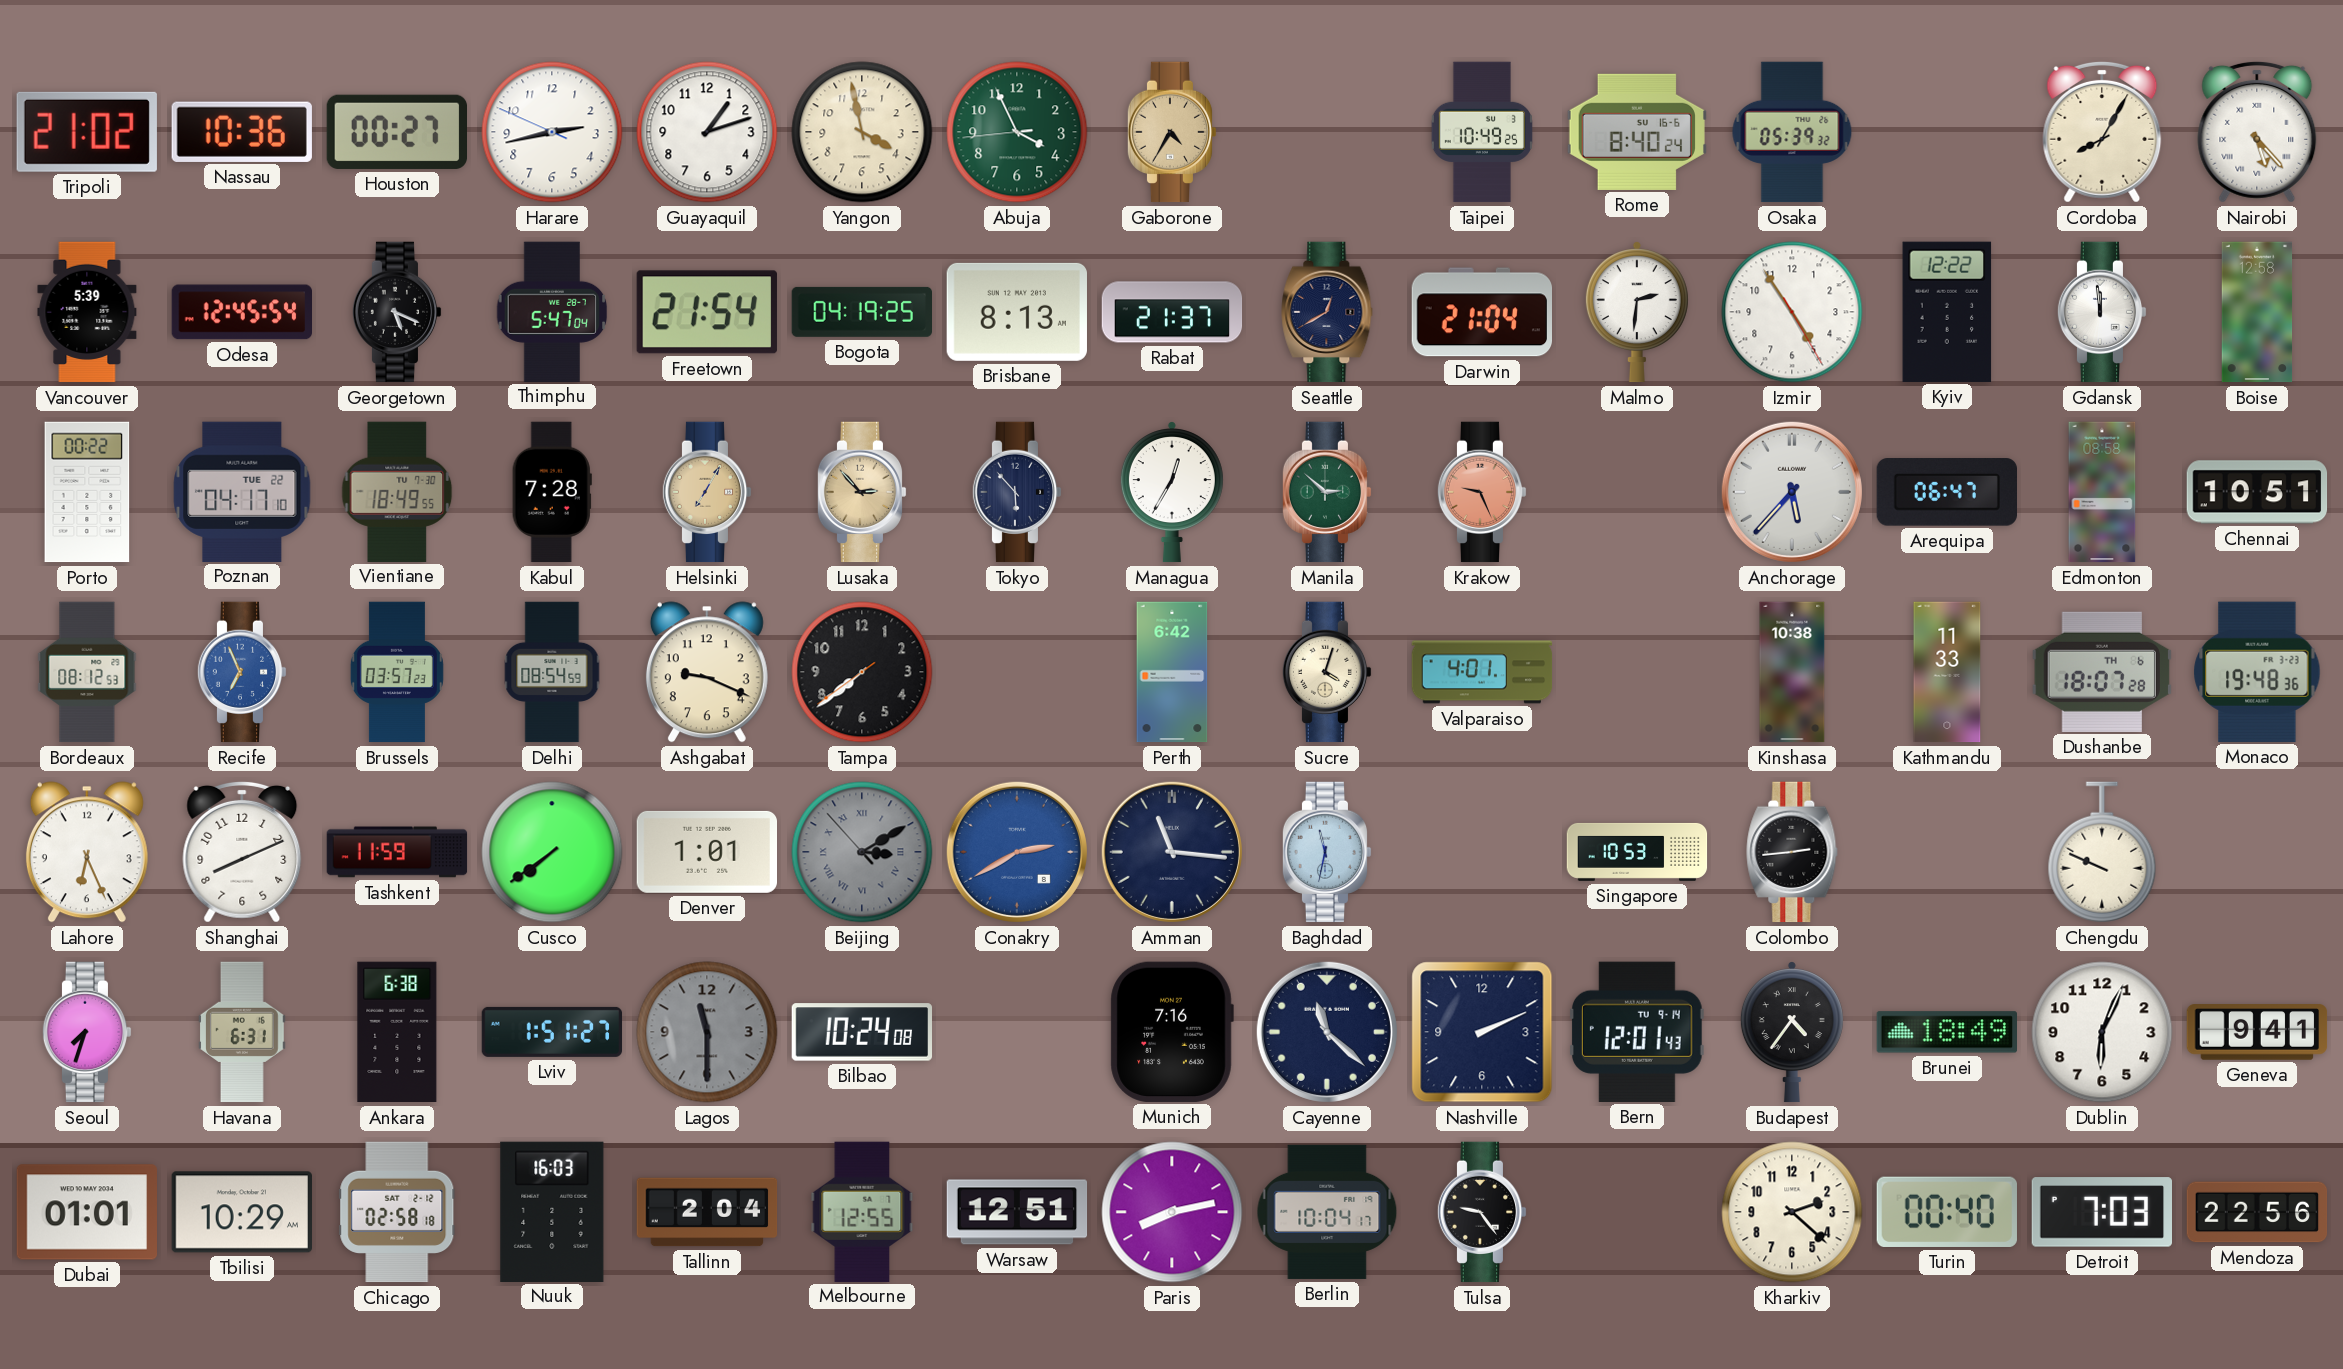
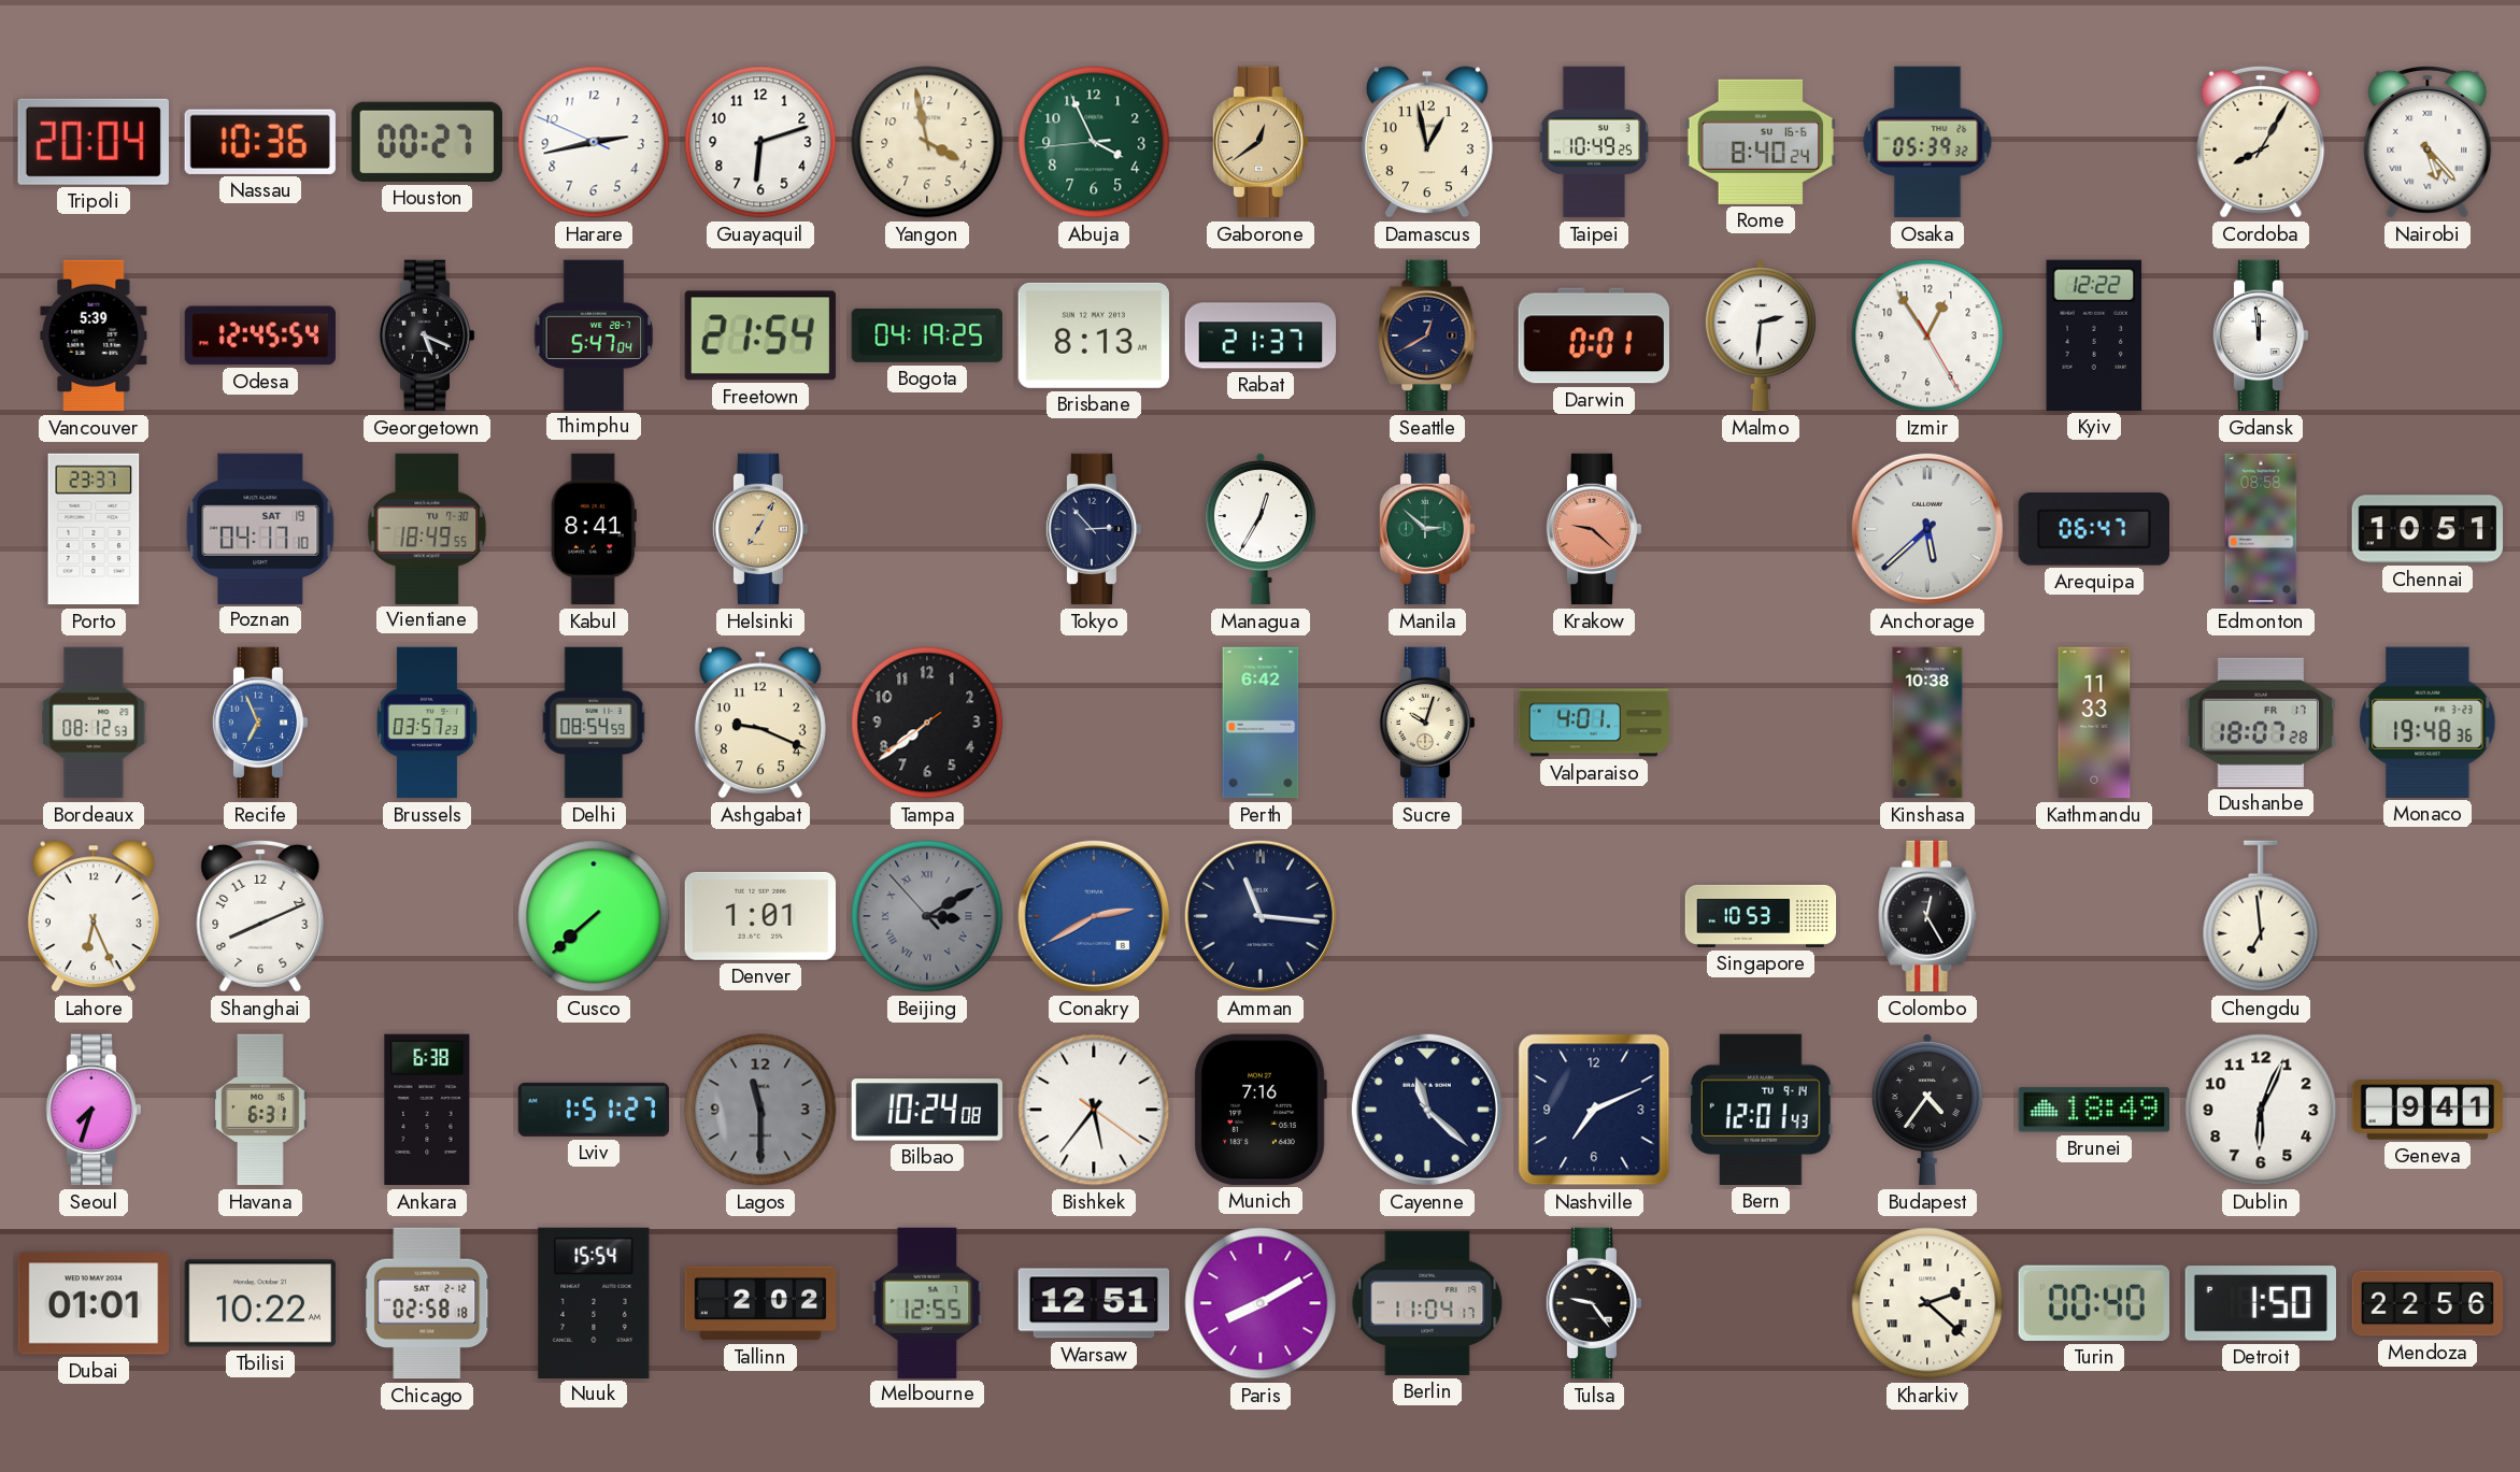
Tripoli: 21:02 -> 20:04 (94, 142)
Guayaquil: 1:12 -> 6:12 (760, 142)
Gaborone: 4:35 -> 12:39 (1261, 142)
Damascus: none -> 12:58 (1427, 142)
Darwin: 21:04 -> 0:01 (1593, 335)
Izmir: 4:54 -> 12:54 (1927, 335)
Boise: 12:58 -> none (2257, 312)
Porto: 00:22 -> 23:37 (94, 529)
Poznan date: TUE 22 -> SAT 19 (260, 528)
Kabul: 7:28 -> 8:41 (594, 529)
Lusaka: 2:53 -> none (862, 492)
Tokyo: 5:53 -> 2:53 (1094, 529)
Krakow: 9:26 -> 9:22 (1594, 529)
Anchorage: 5:37 -> 5:38 (1927, 529)
Sucre: 4:03 -> 10:03 (1427, 723)
Dushanbe date: TH 6 -> FR 17 (2261, 723)
Tashkent: 11:59 -> none (397, 852)
Cusco: 7:39 -> 7:38 (594, 916)
Baghdad: 11:32 -> none (1327, 852)
Colombo: 2:44 -> 12:25 (1927, 916)
Chengdu: 9:49 -> 6:59 (2261, 916)
Bishkek: none -> 5:36 (1094, 1110)
Nashville: 2:11 -> 7:11 (1594, 1110)
Tbilisi: 10:29 -> 10:22 (259, 1303)
Nuuk: 16:03 -> 15:54 (594, 1302)
Tallinn: 2:04 -> 2:02 (760, 1303)
Paris: 8:13 -> 8:10 (1261, 1303)
Berlin: 10:04 -> 11:04 (1427, 1303)
Kharkiv numerals: Arabic -> Roman (1927, 1303)
Detroit: 7:03 -> 1:50 (2260, 1303)
